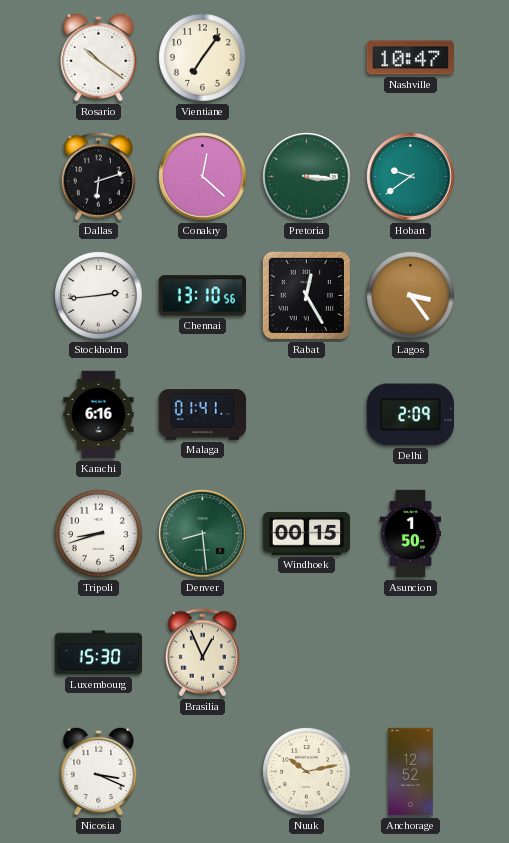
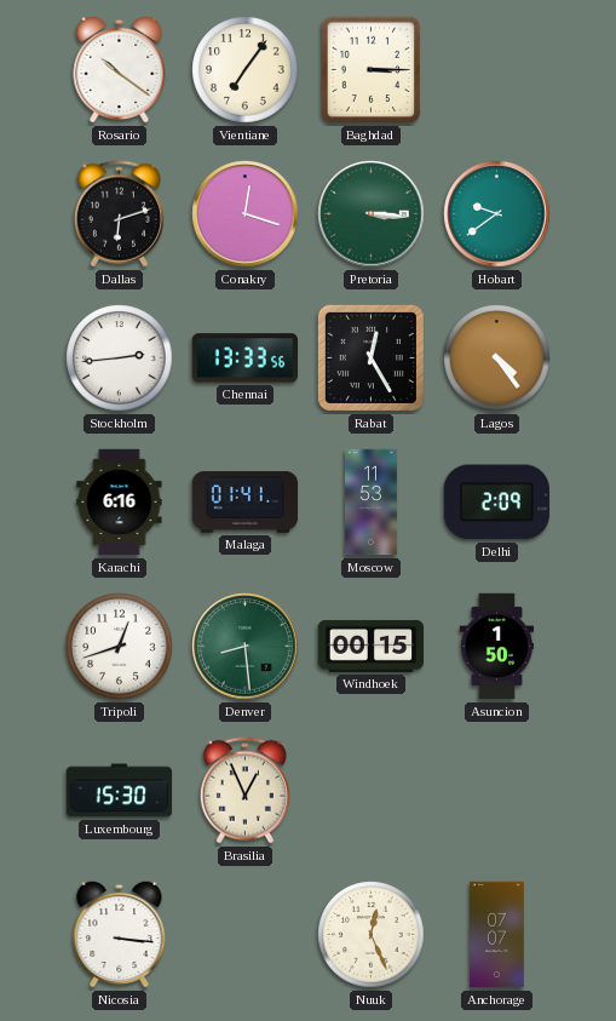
Baghdad: none -> 3:15 (372, 70)
Nashville: 10:47 -> none (410, 58)
Conakry: 12:22 -> 12:18 (246, 214)
Chennai: 13:10 -> 13:33 (244, 359)
Lagos: 3:24 -> 4:24 (497, 359)
Moscow: none -> 11:53 (370, 503)
Tripoli: 8:42 -> 12:42 (120, 647)
Nicosia: 3:19 -> 3:16 (120, 934)
Nuuk: 10:13 -> 12:26 (372, 935)
Anchorage: 12:52 -> 07:07 (497, 935)
